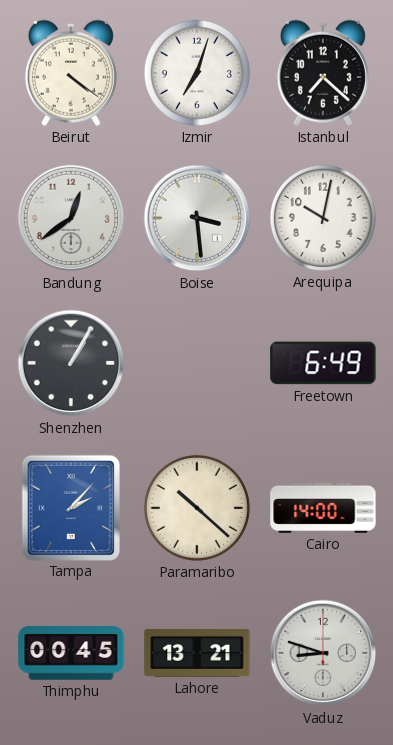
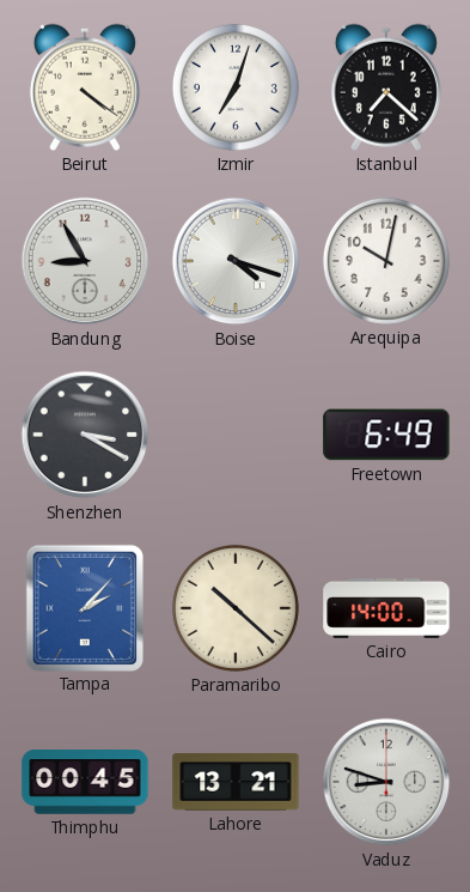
Bandung: 12:39 -> 8:55 (85, 261)
Boise: 3:29 -> 4:18 (236, 261)
Shenzhen: 1:05 -> 3:20 (85, 435)
